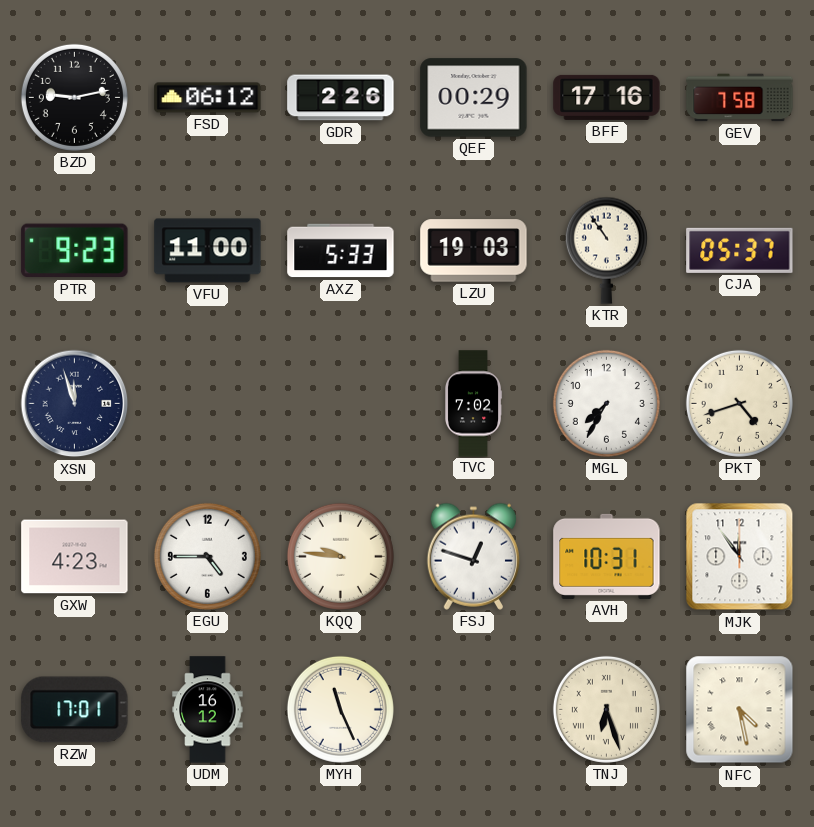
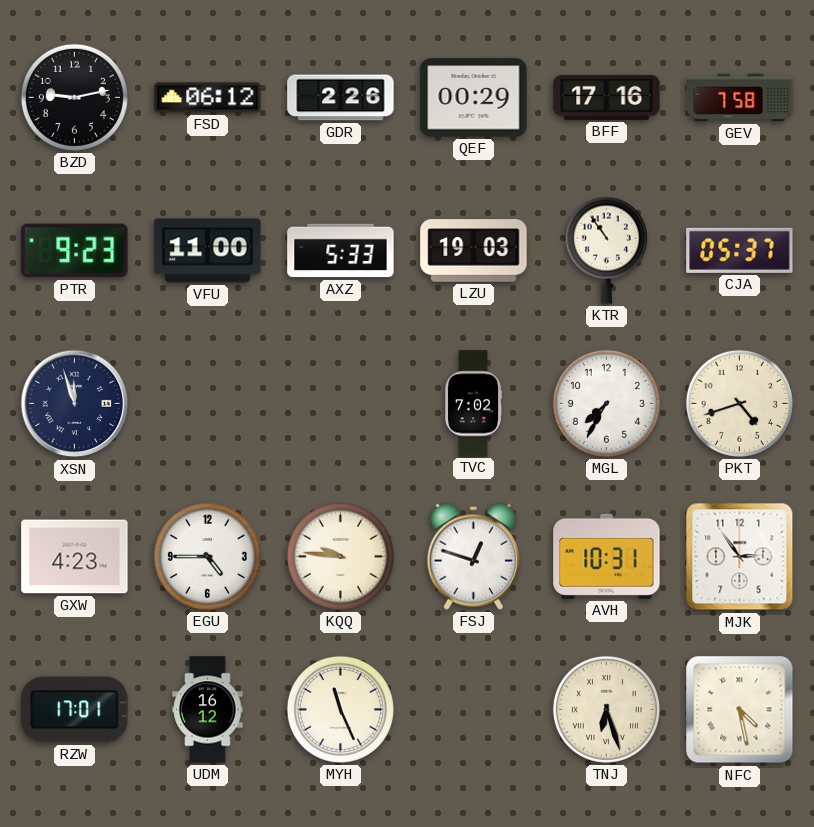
MJK: 11:54 -> 2:54 (740, 557)
